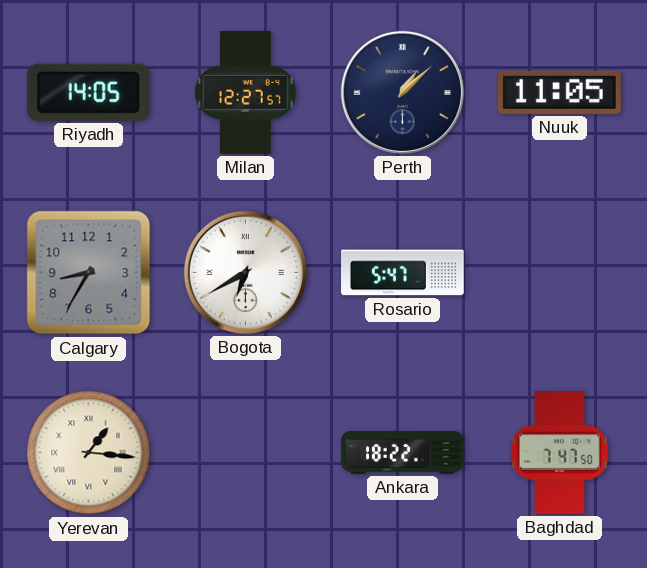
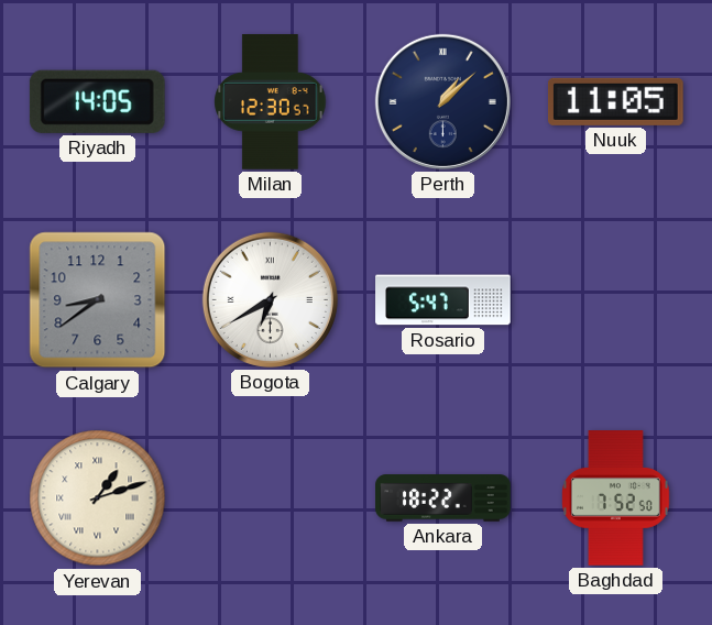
Milan: 12:27 -> 12:30 (271, 102)
Calgary: 8:35 -> 8:39 (98, 300)
Yerevan: 1:16 -> 1:12 (98, 498)
Baghdad: 7:47 -> 7:52 (616, 498)
